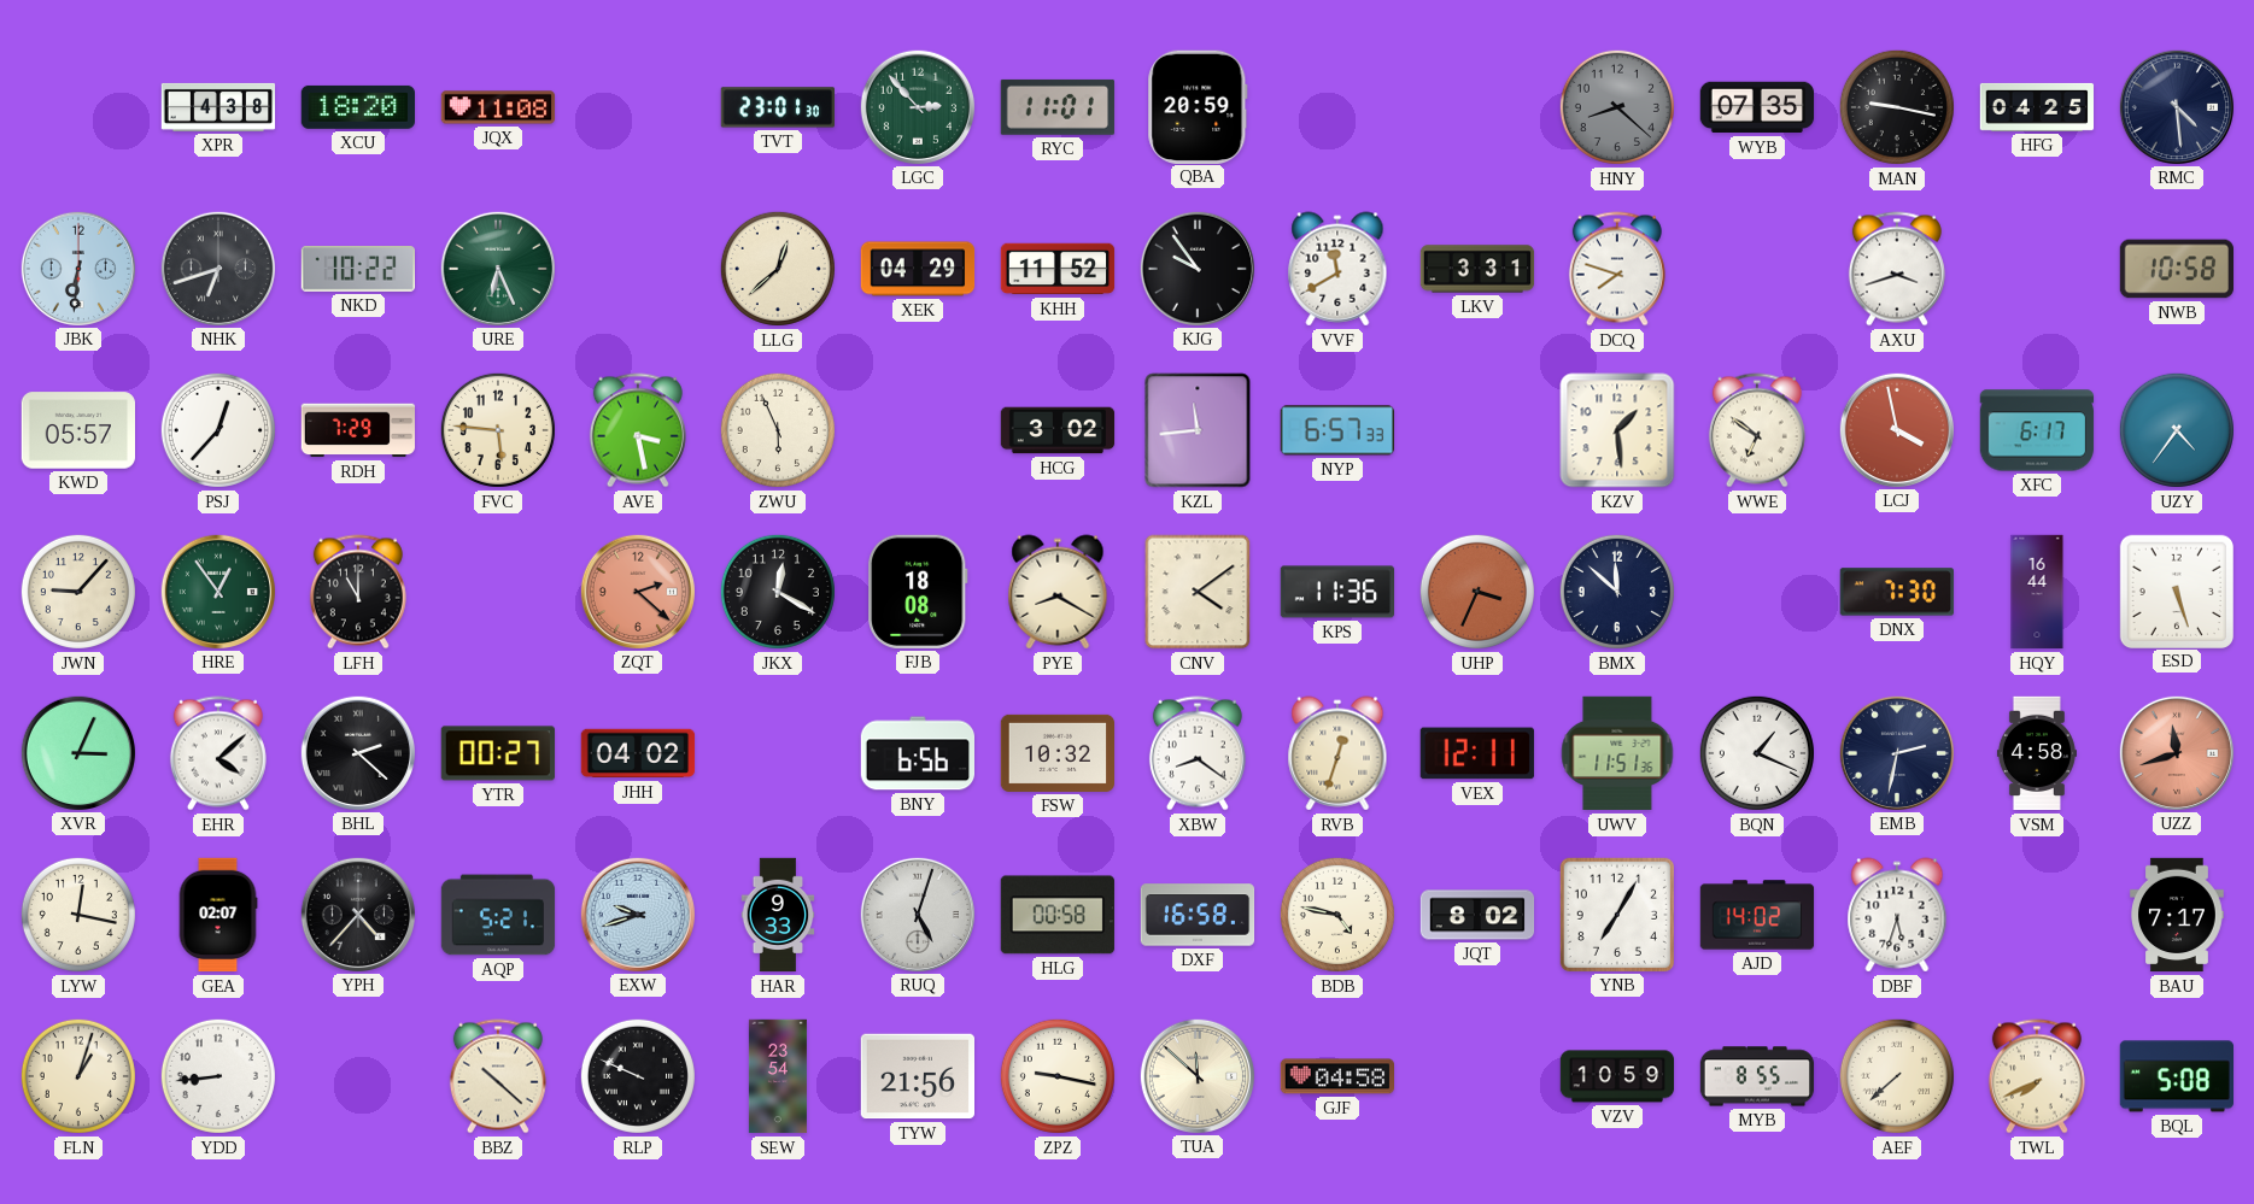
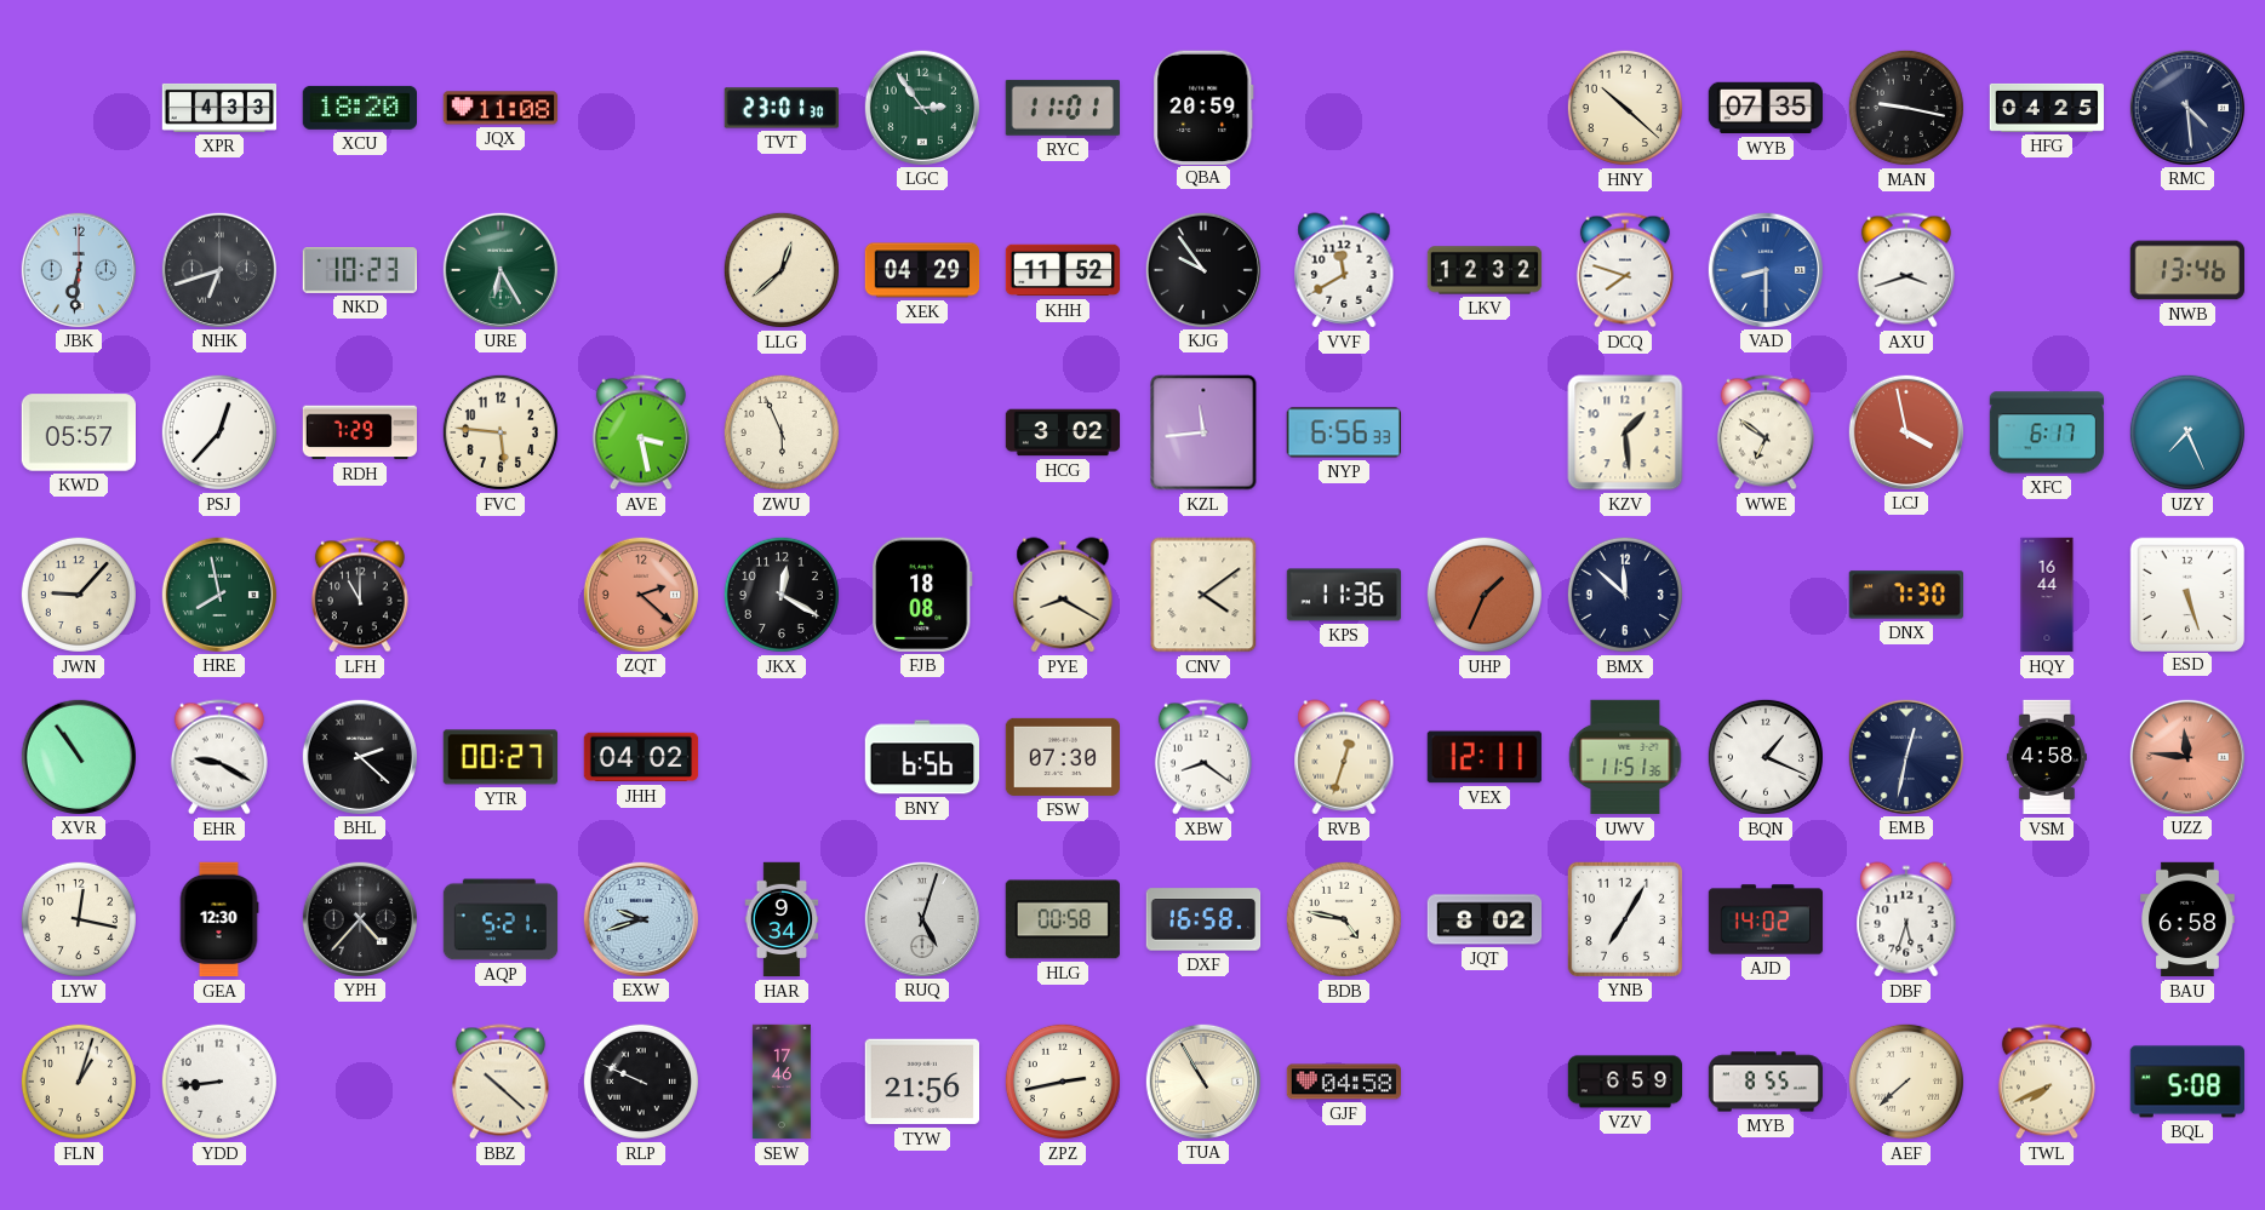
XPR: 4:38 -> 4:33 (219, 108)
LGC: 2:53 -> 2:54 (921, 107)
HNY: 8:22 -> 10:22 (1625, 108)
HNY dial: grey -> cream (1625, 108)
NKD: 10:22 -> 10:23 (359, 270)
URE: 6:26 -> 6:25 (499, 269)
LKV: 3:31 -> 12:32 (1485, 270)
VAD: none -> 8:30 (1764, 269)
NWB: 10:58 -> 13:46 (2187, 270)
NYP: 6:57 -> 6:56 (1343, 432)
UZY: 4:36 -> 7:26 (2187, 432)
HRE: 12:54 -> 7:58 (218, 593)
UHP: 3:34 -> 1:34 (1485, 595)
XVR: 3:04 -> 10:54 (78, 756)
EHR: 4:08 -> 9:20 (219, 757)
FSW: 10:32 -> 07:30 (1063, 757)
EMB: 2:32 -> 12:32 (1905, 756)
UZZ: 11:42 -> 11:46 (2186, 756)
GEA: 02:07 -> 12:30 (219, 919)
HAR: 9:33 -> 9:34 (782, 919)
BAU: 7:17 -> 6:58 (2187, 919)
SEW: 23:54 -> 17:46 (782, 1082)
ZPZ: 9:17 -> 2:43 (1063, 1082)
TUA: 11:52 -> 10:55 (1202, 1080)
VZV: 10:59 -> 6:59 (1625, 1082)
